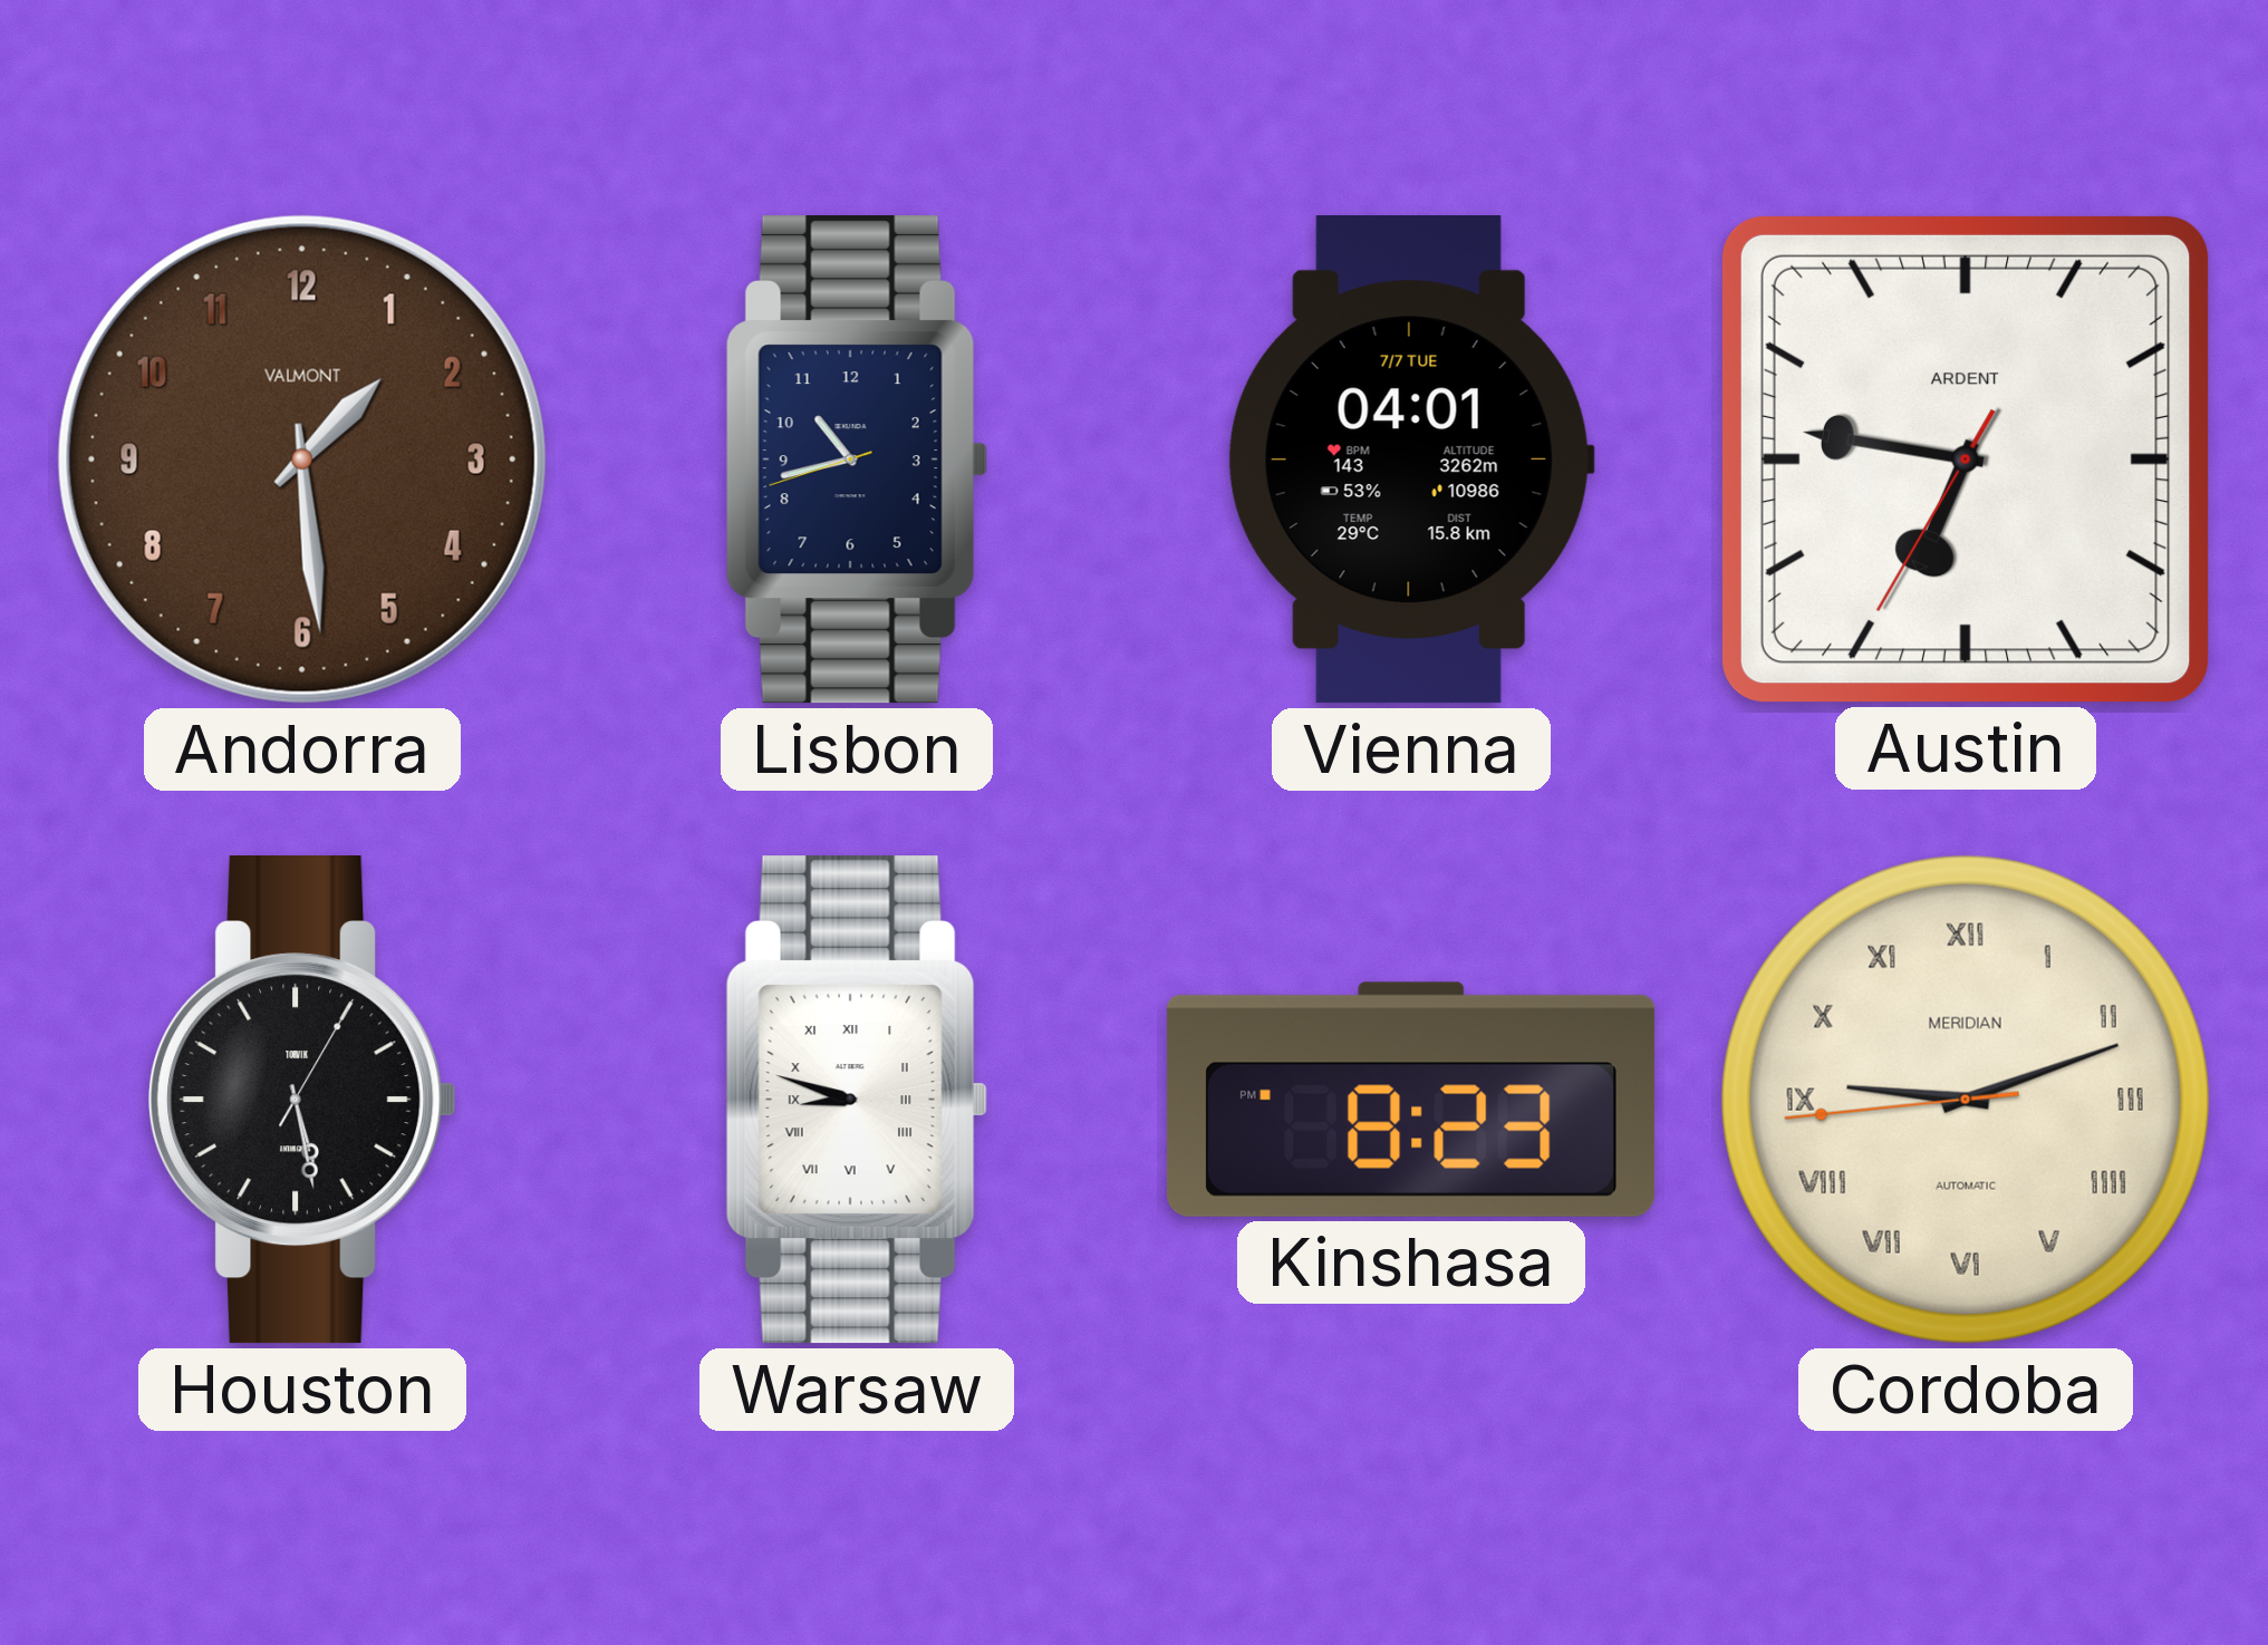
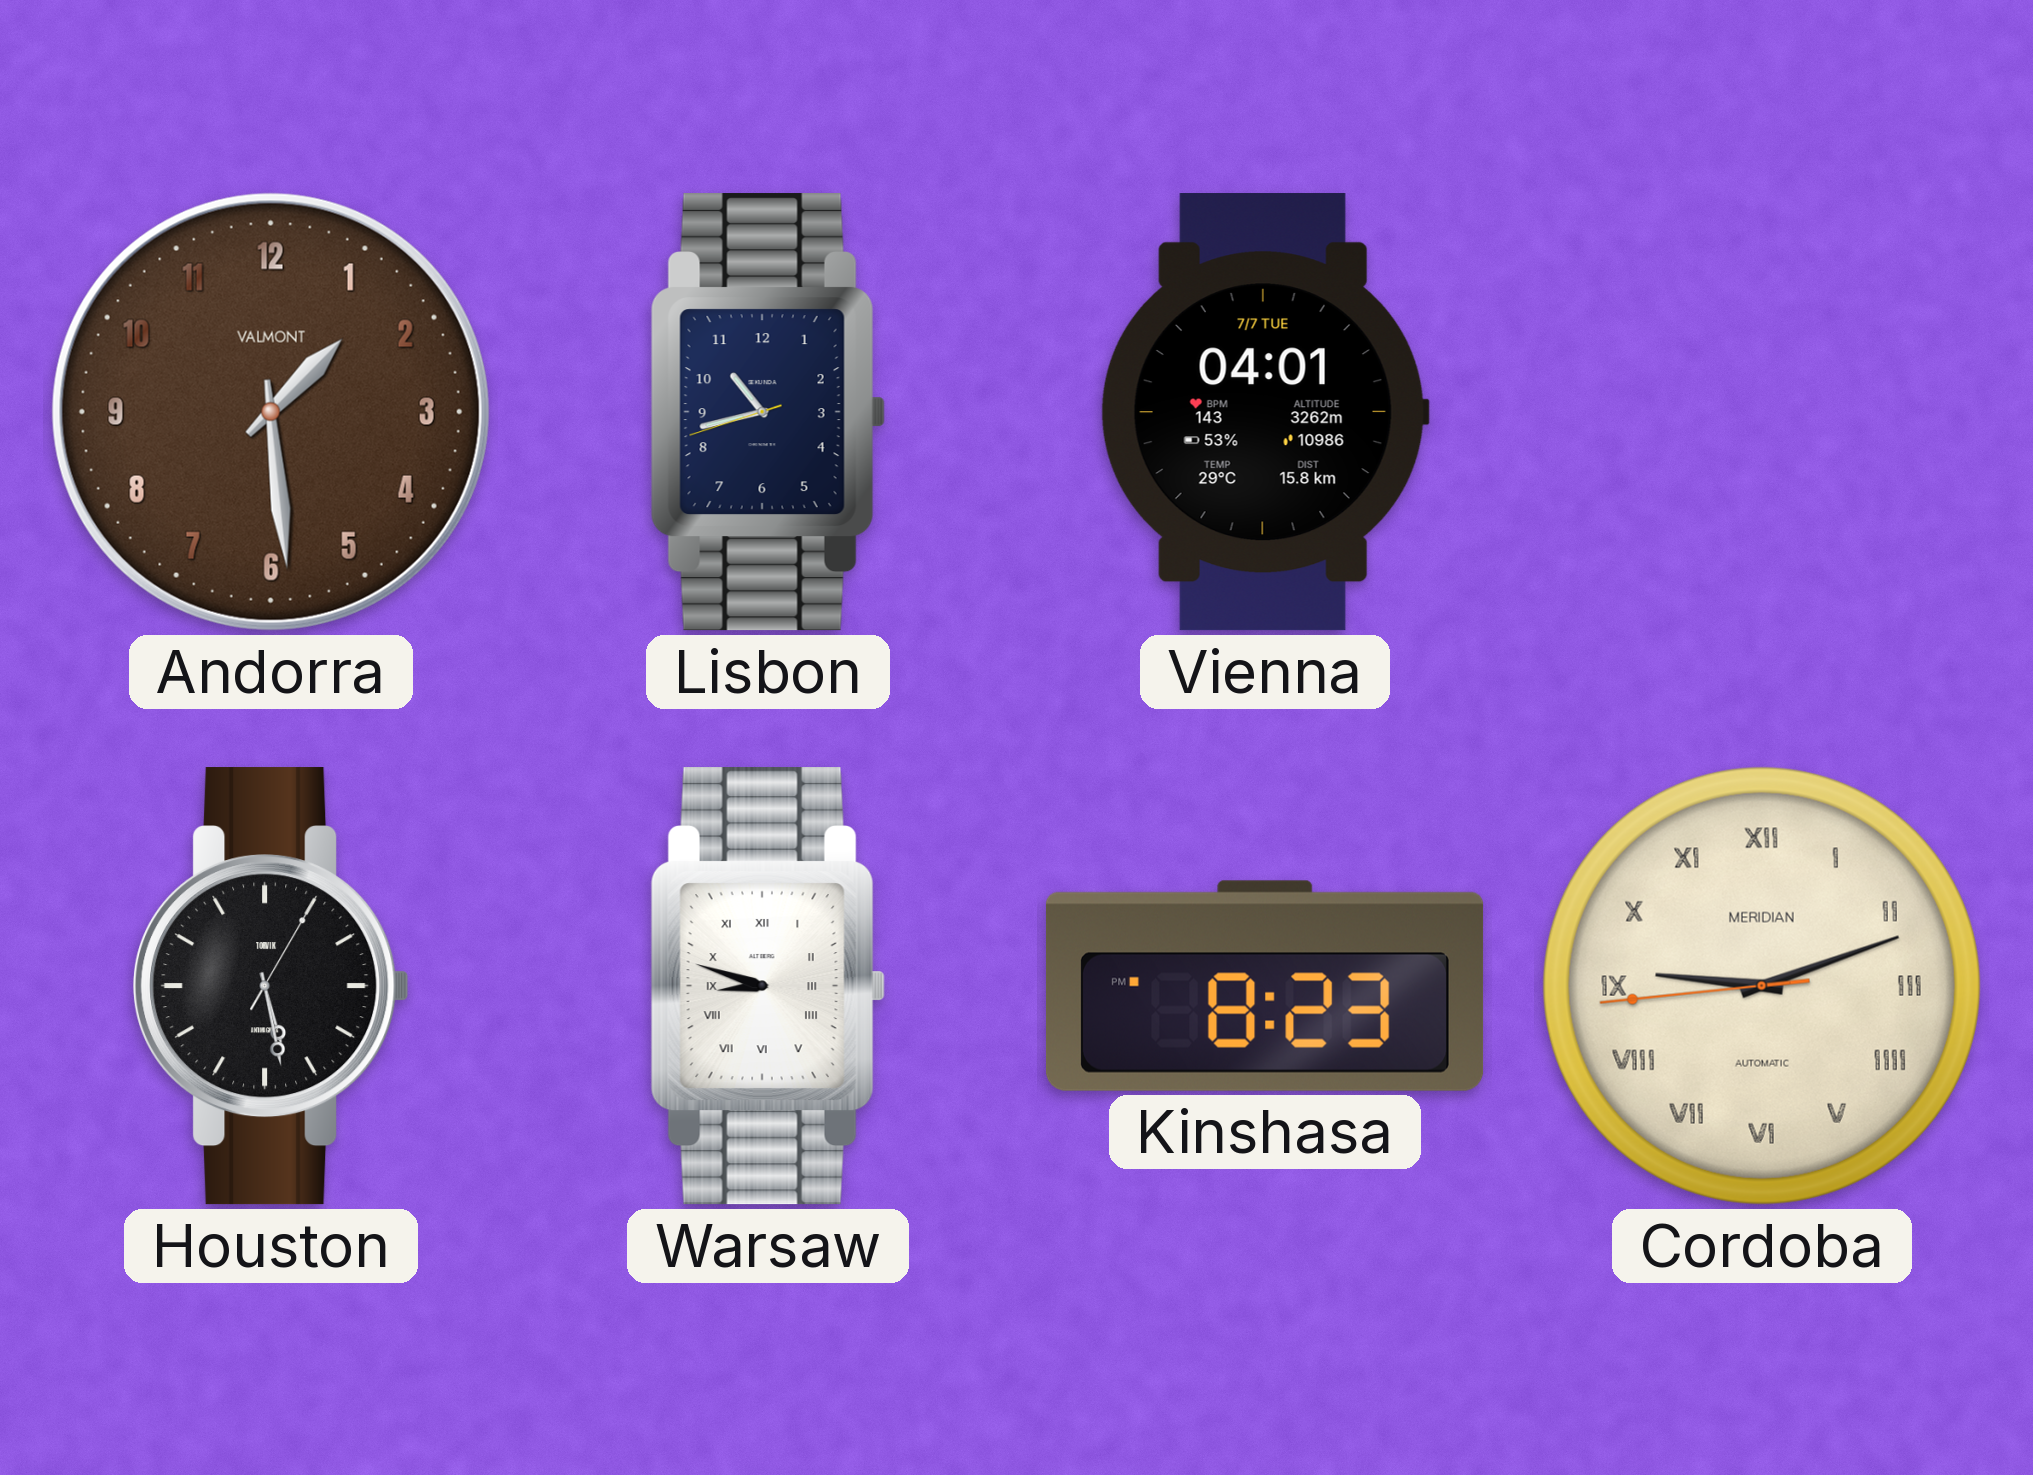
Austin: 6:46 -> none (1966, 459)
